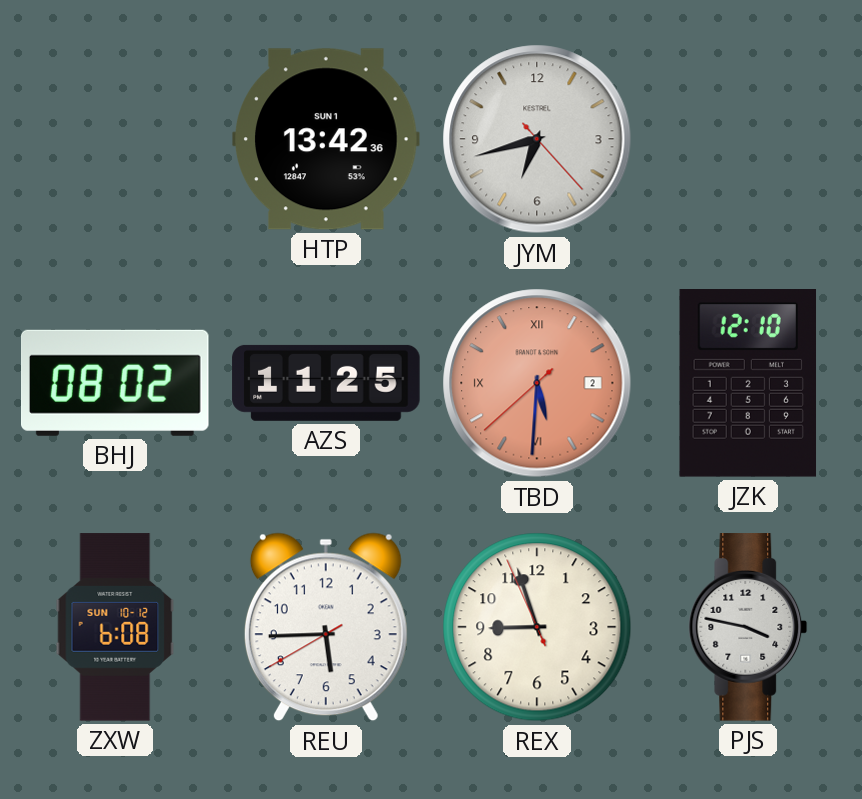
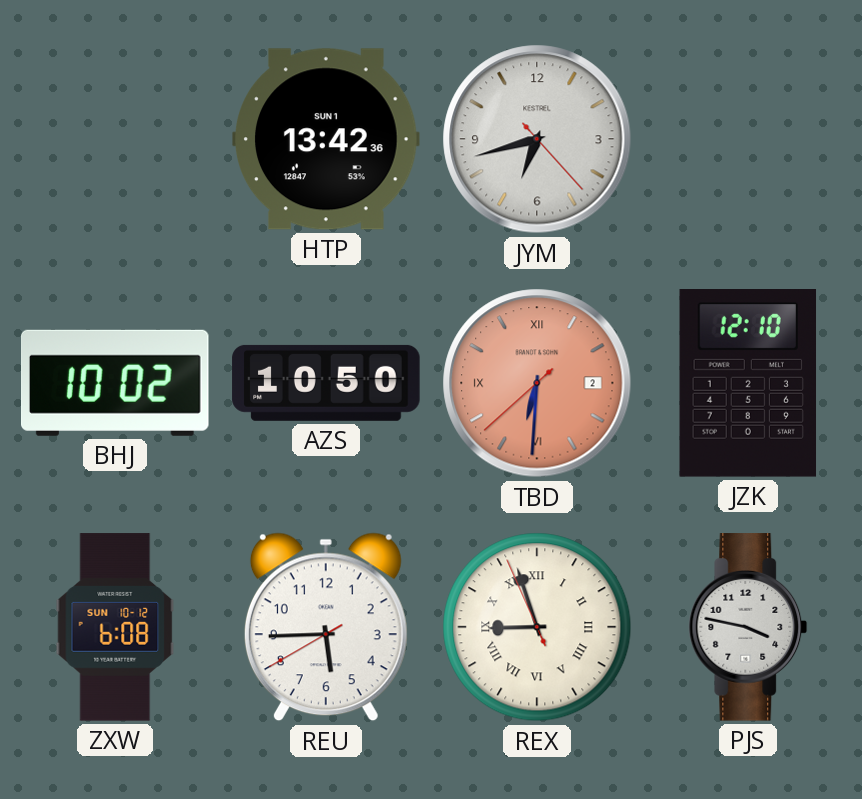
BHJ: 08:02 -> 10:02 (116, 383)
AZS: 11:25 -> 10:50 (326, 383)
TBD: 5:30 -> 6:30 (537, 383)
REX numerals: Arabic -> Roman (537, 627)
